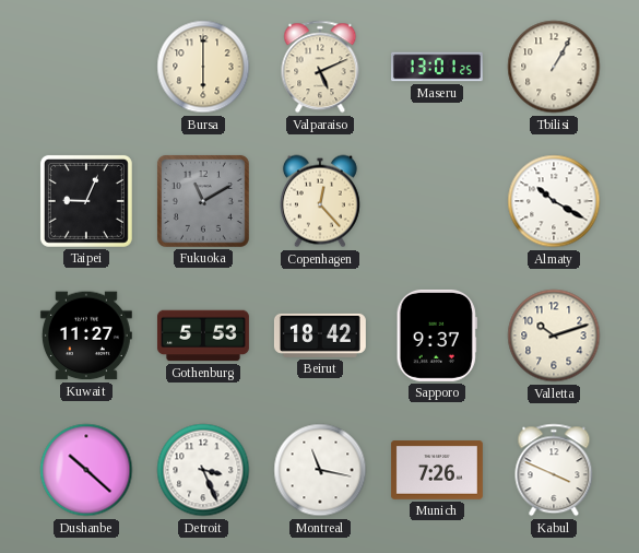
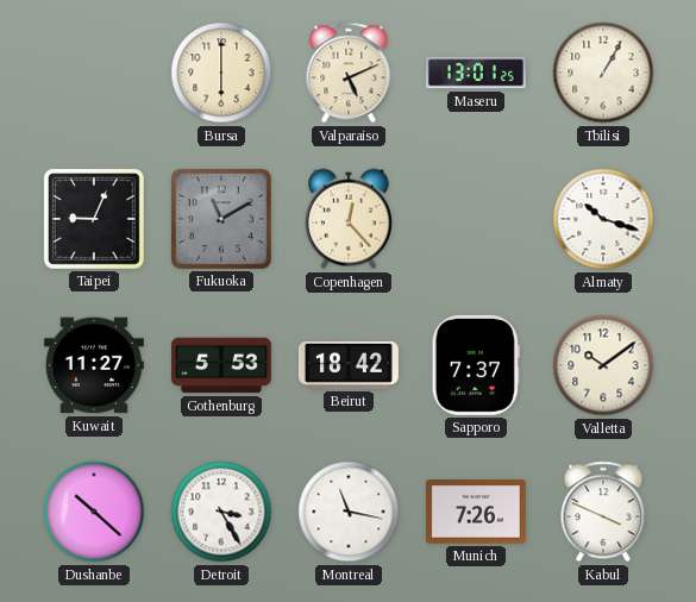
Almaty: 10:20 -> 10:18 (603, 219)
Sapporo: 9:37 -> 7:37 (476, 365)
Valletta: 10:12 -> 10:09 (603, 365)
Detroit: 3:26 -> 3:25 (221, 512)
